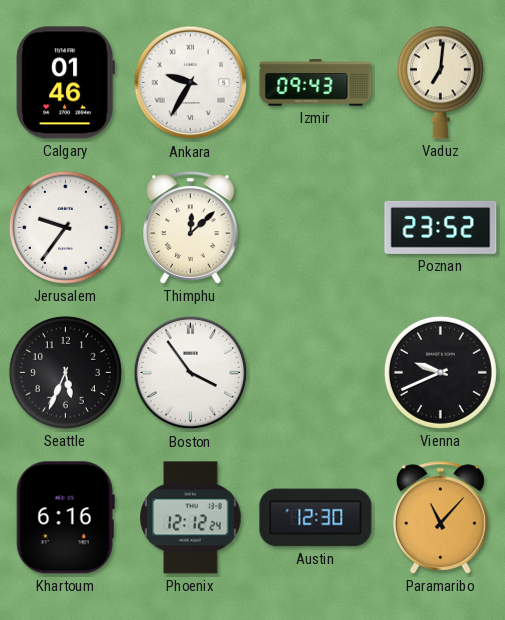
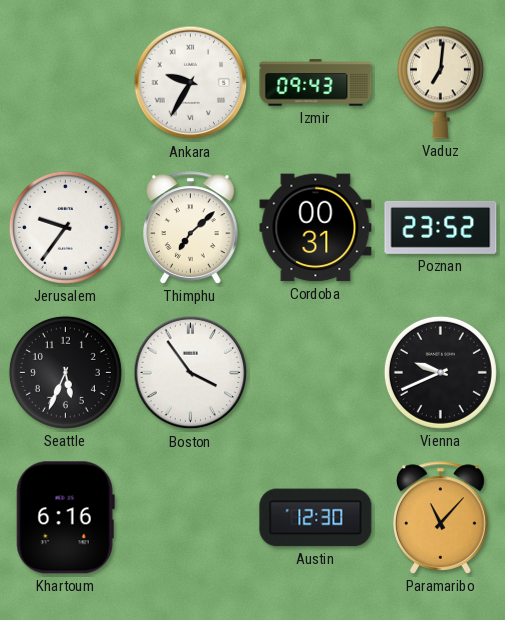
Calgary: 01:46 -> none (65, 83)
Thimphu: 12:08 -> 7:08 (191, 228)
Cordoba: none -> 00:31 (316, 228)
Phoenix: 12:12 -> none (191, 518)
